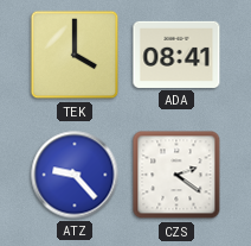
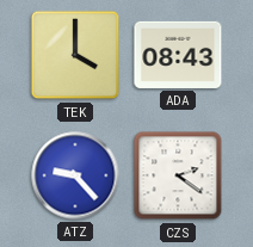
ADA: 08:41 -> 08:43 (178, 55)
